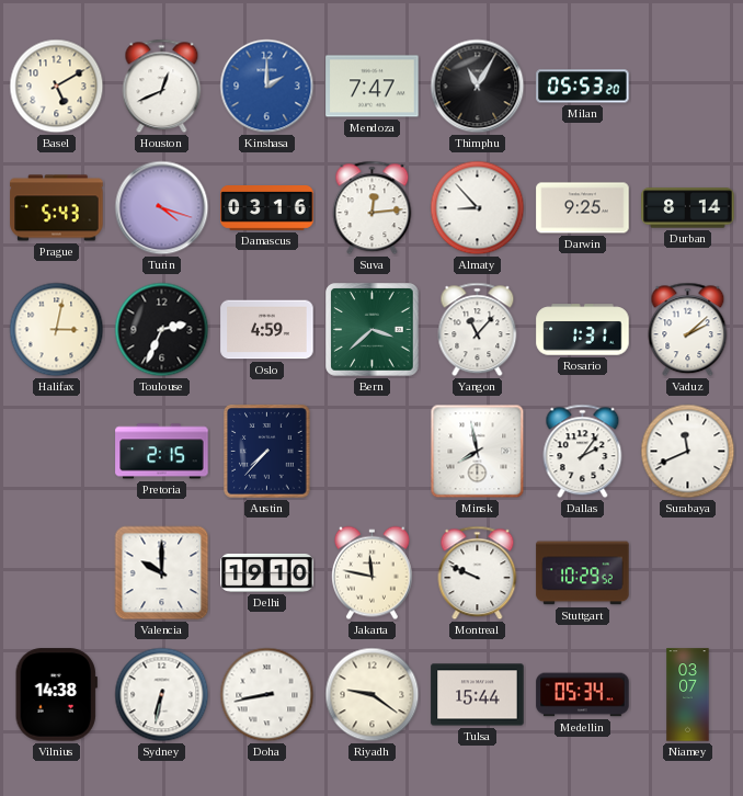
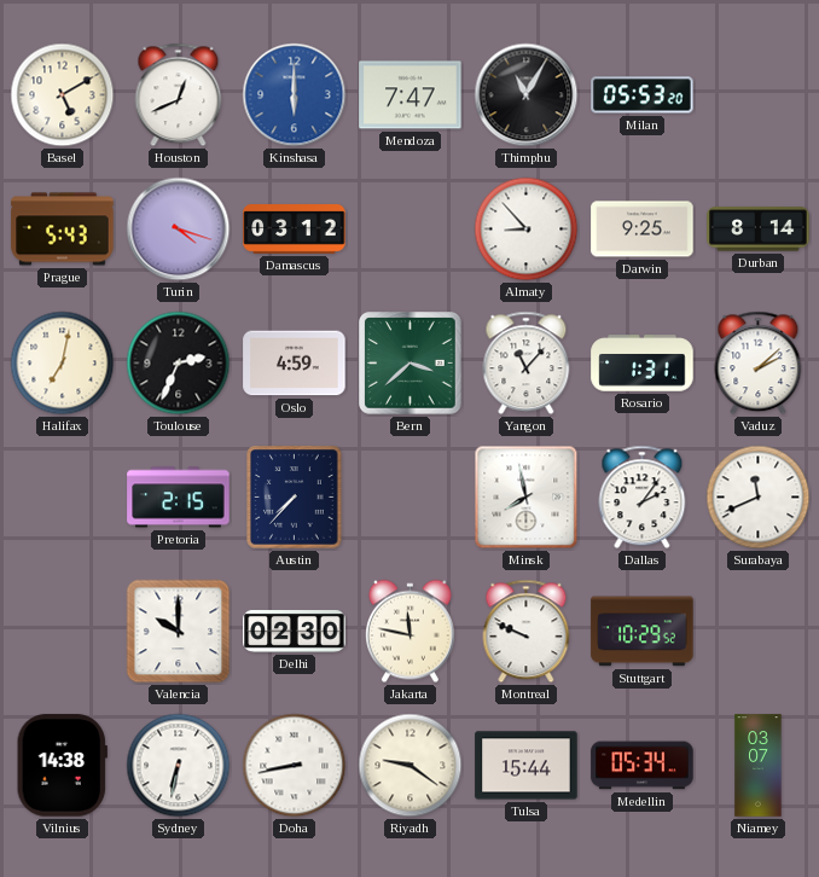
Kinshasa: 2:00 -> 6:00 (295, 95)
Damascus: 03:16 -> 03:12 (295, 230)
Suva: 12:14 -> none (373, 208)
Halifax: 3:02 -> 7:02 (63, 364)
Delhi: 19:10 -> 02:30 (295, 631)
